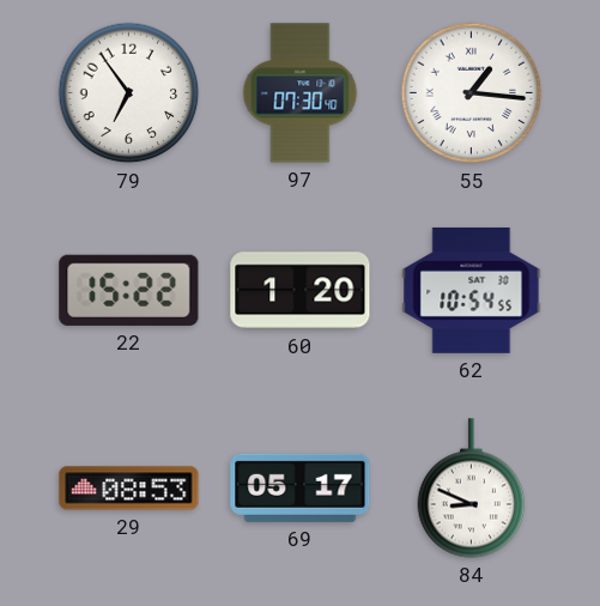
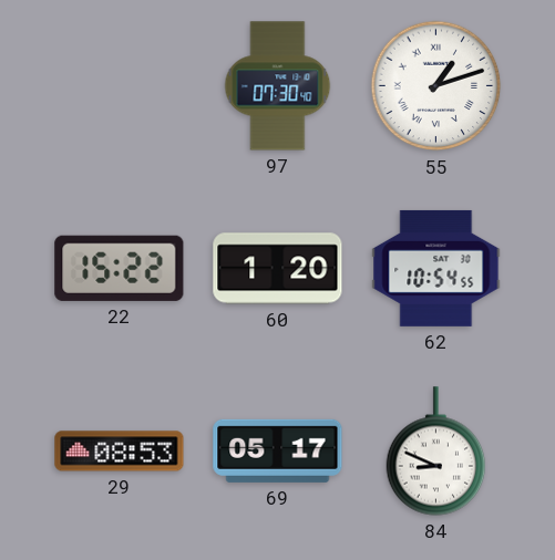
79: 6:54 -> none (129, 93)
55: 1:16 -> 1:12 (436, 86)
